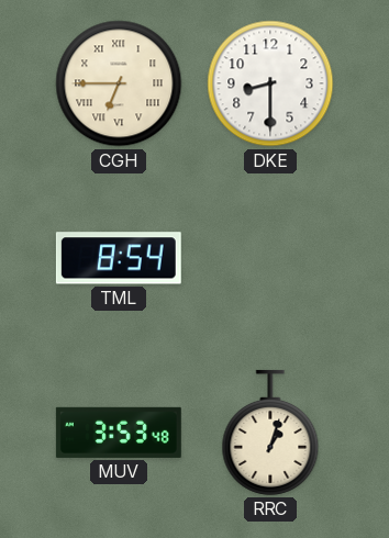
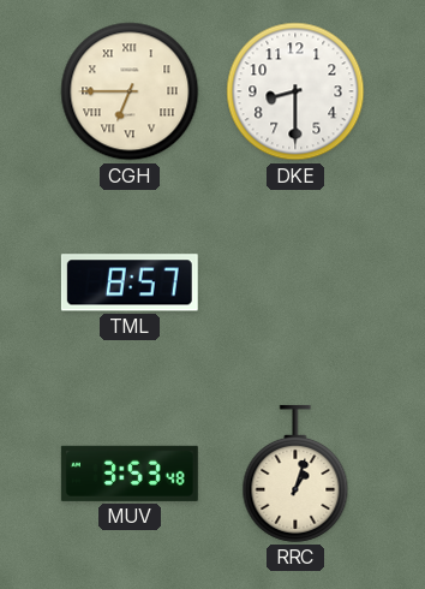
TML: 8:54 -> 8:57 (130, 282)
